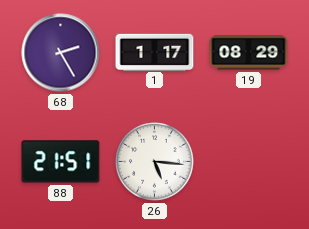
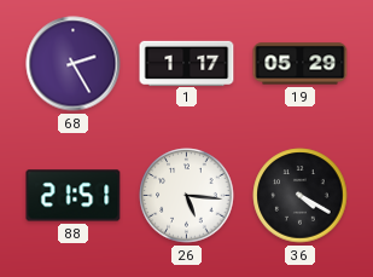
19: 08:29 -> 05:29 (301, 64)
36: none -> 4:20 (301, 196)
